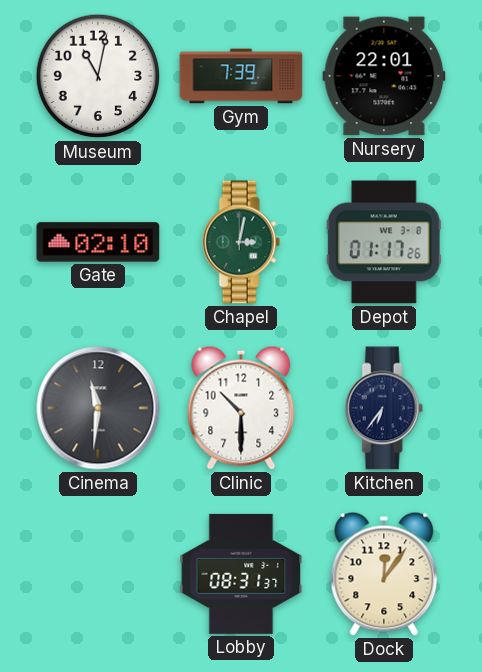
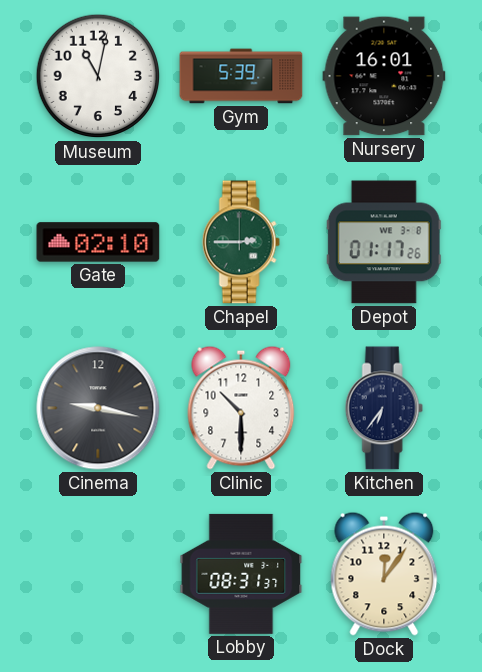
Gym: 7:39 -> 5:39 (241, 76)
Nursery: 22:01 -> 16:01 (384, 76)
Chapel: 3:02 -> 2:45 (241, 242)
Cinema: 11:31 -> 9:17 (98, 408)
